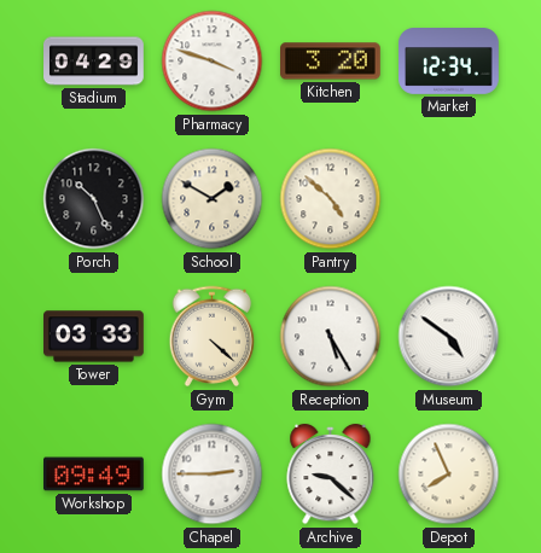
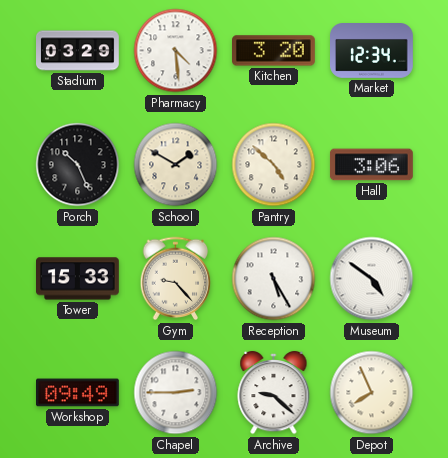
Stadium: 04:29 -> 03:29 (78, 51)
Pharmacy: 3:48 -> 4:29 (176, 51)
Hall: none -> 3:06 (372, 165)
Tower: 03:33 -> 15:33 (78, 279)
Gym: 4:22 -> 9:23 (176, 279)
